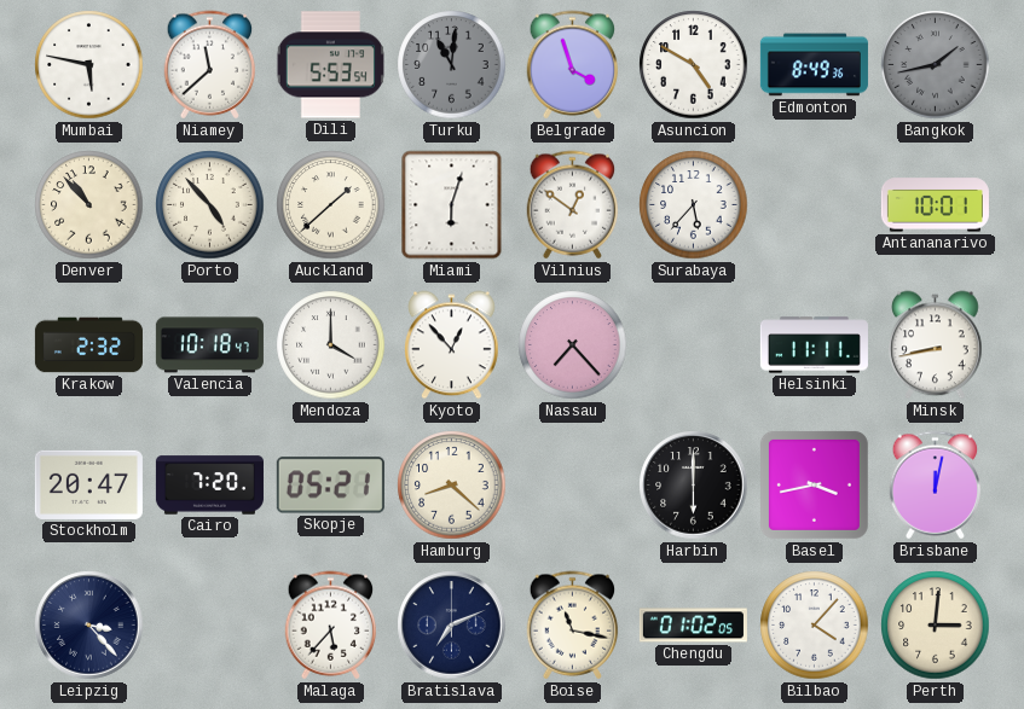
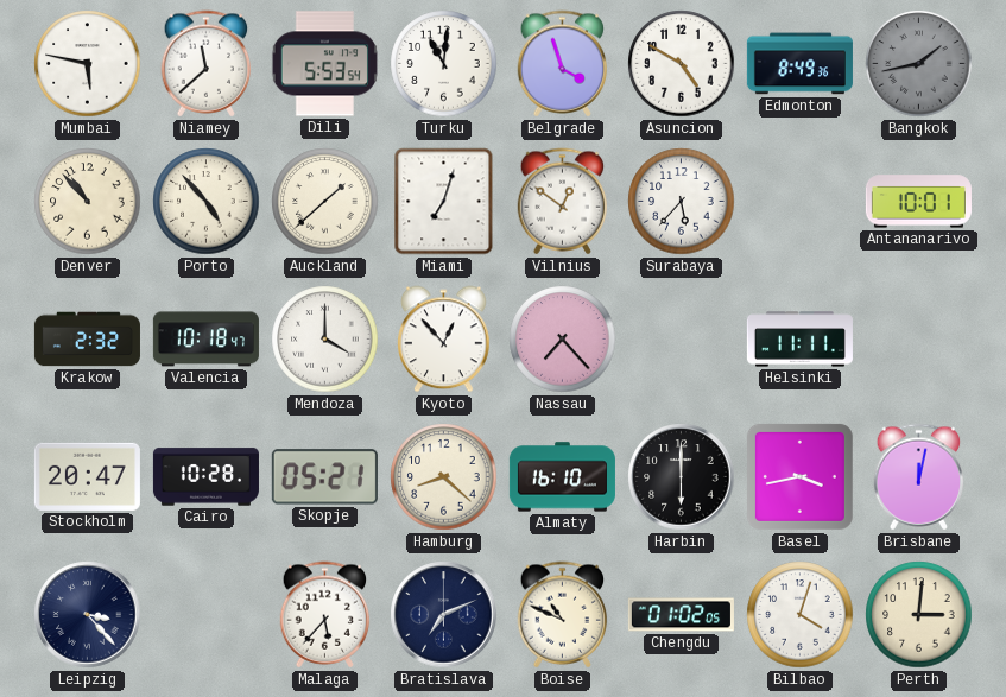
Turku dial: grey -> white (444, 64)
Miami: 6:03 -> 7:03 (444, 202)
Minsk: 8:43 -> none (936, 345)
Cairo: 7:20 -> 10:28 (205, 477)
Almaty: none -> 16:10 (562, 477)
Boise: 11:17 -> 10:49 (563, 615)
Bilbao: 4:07 -> 4:03 (801, 615)
